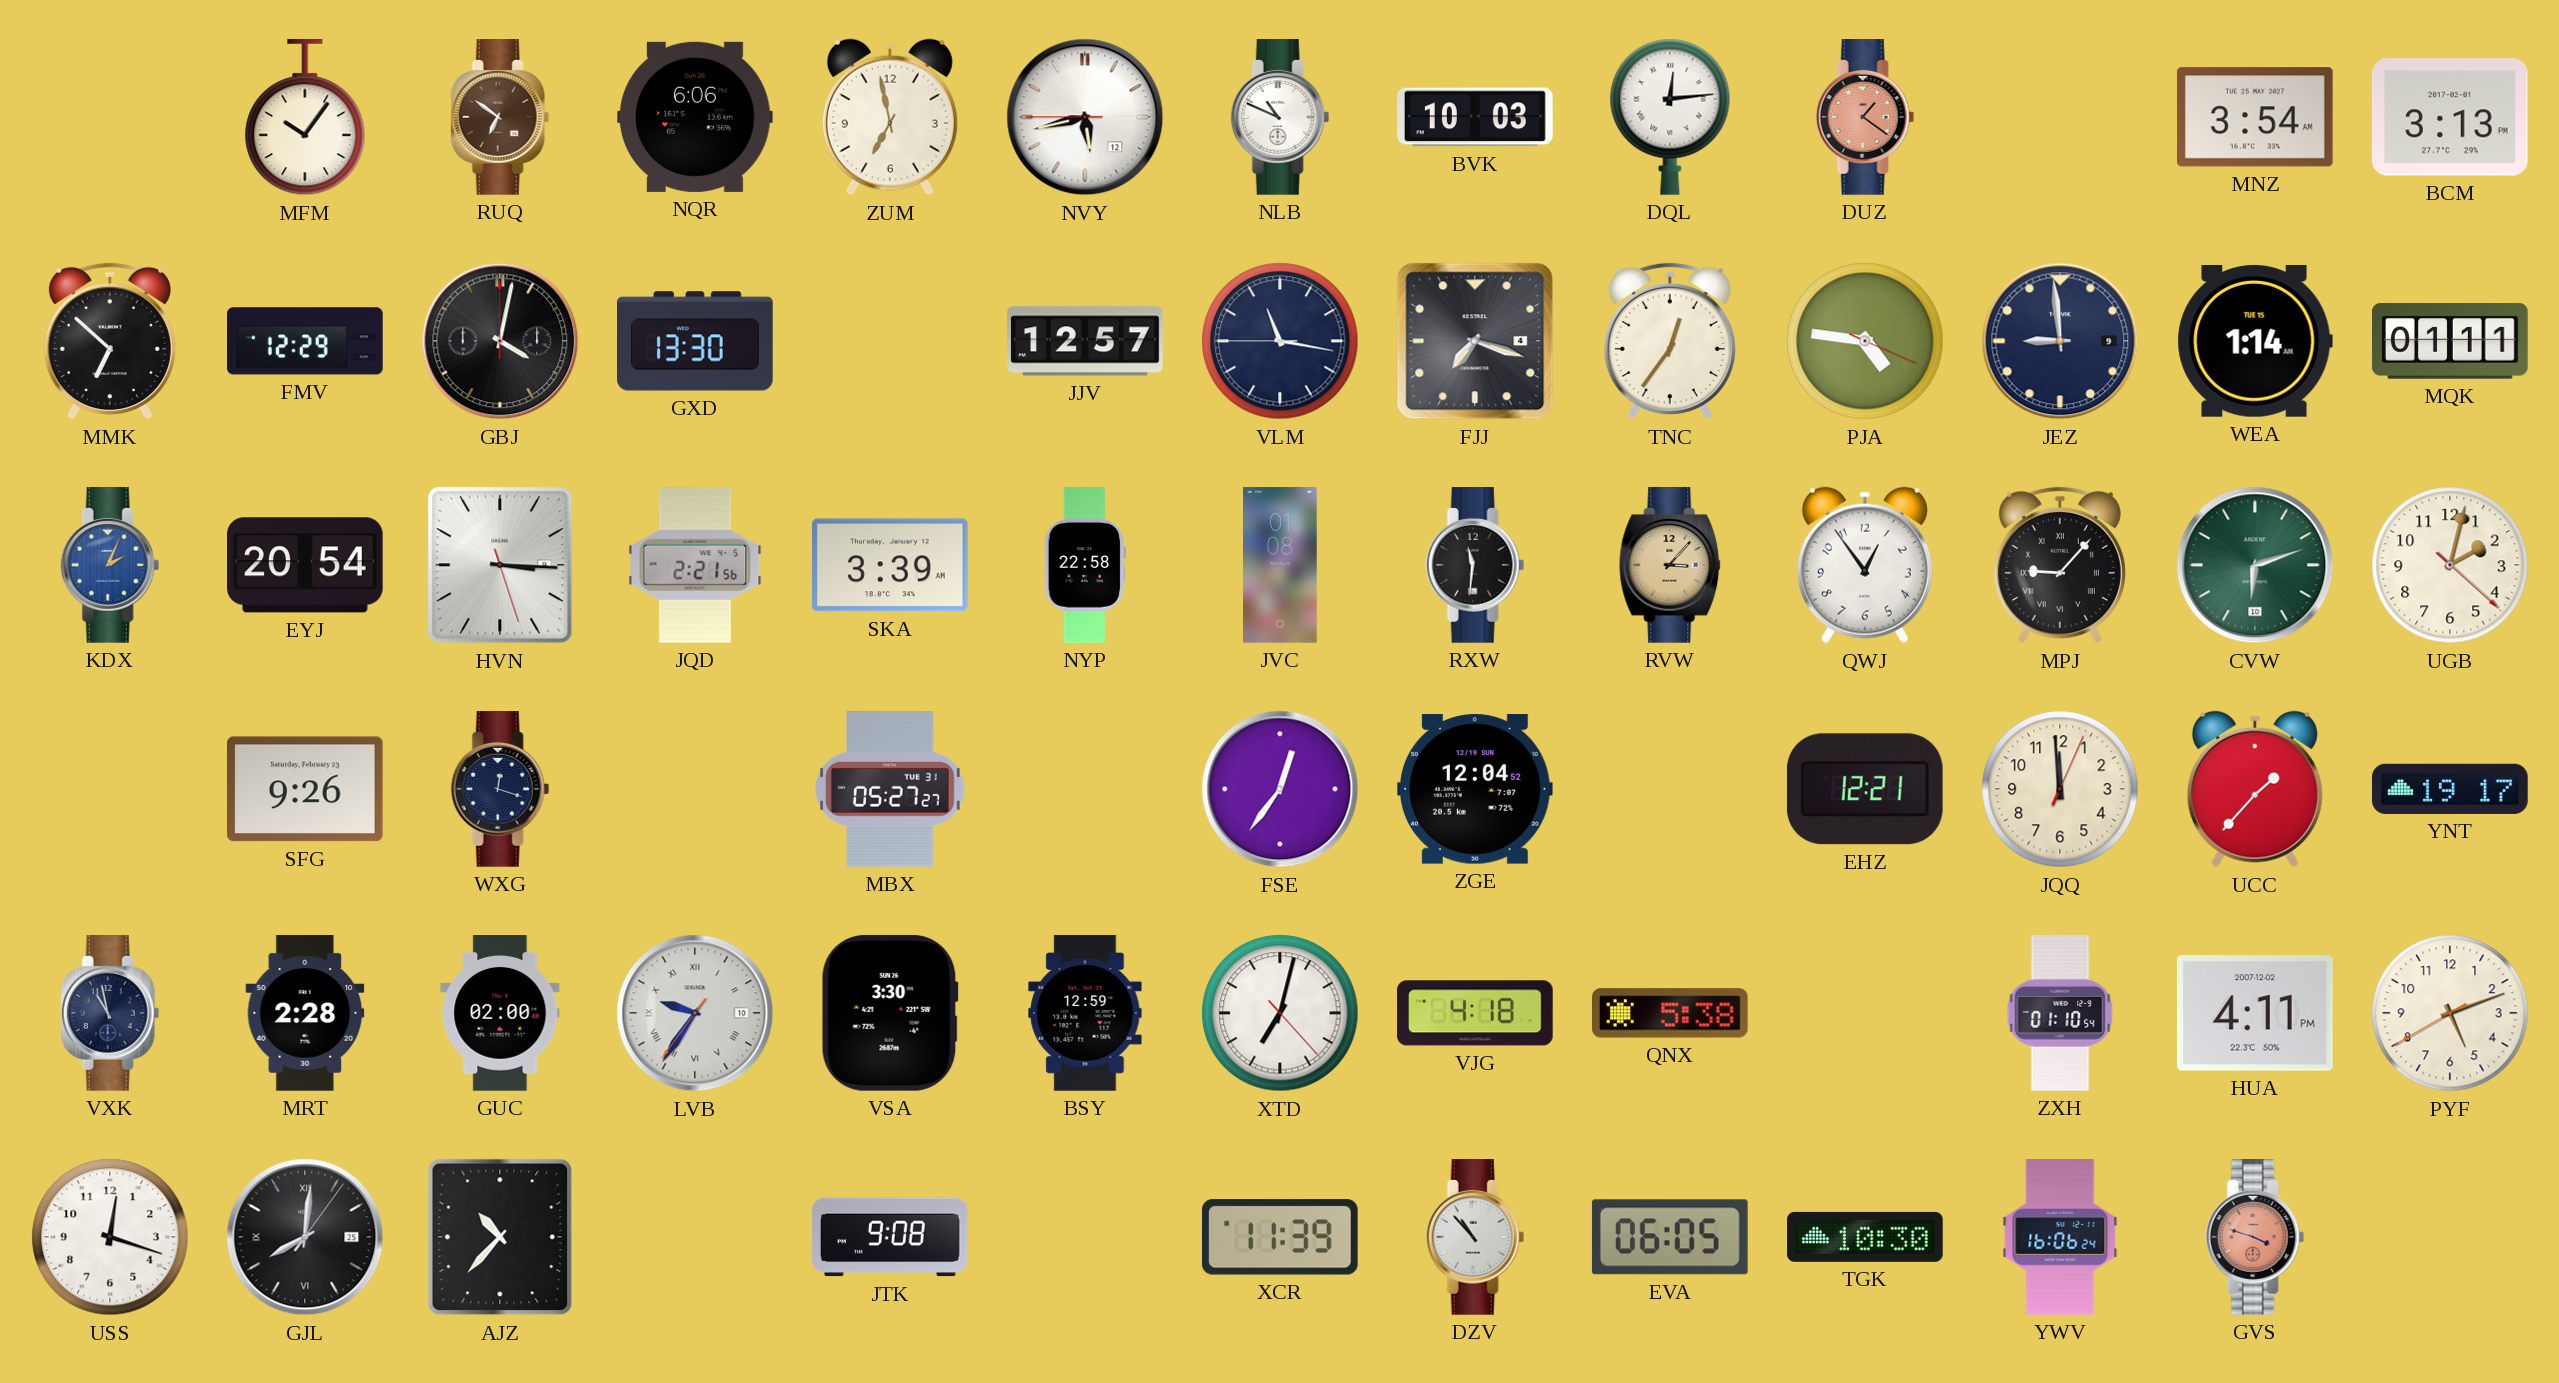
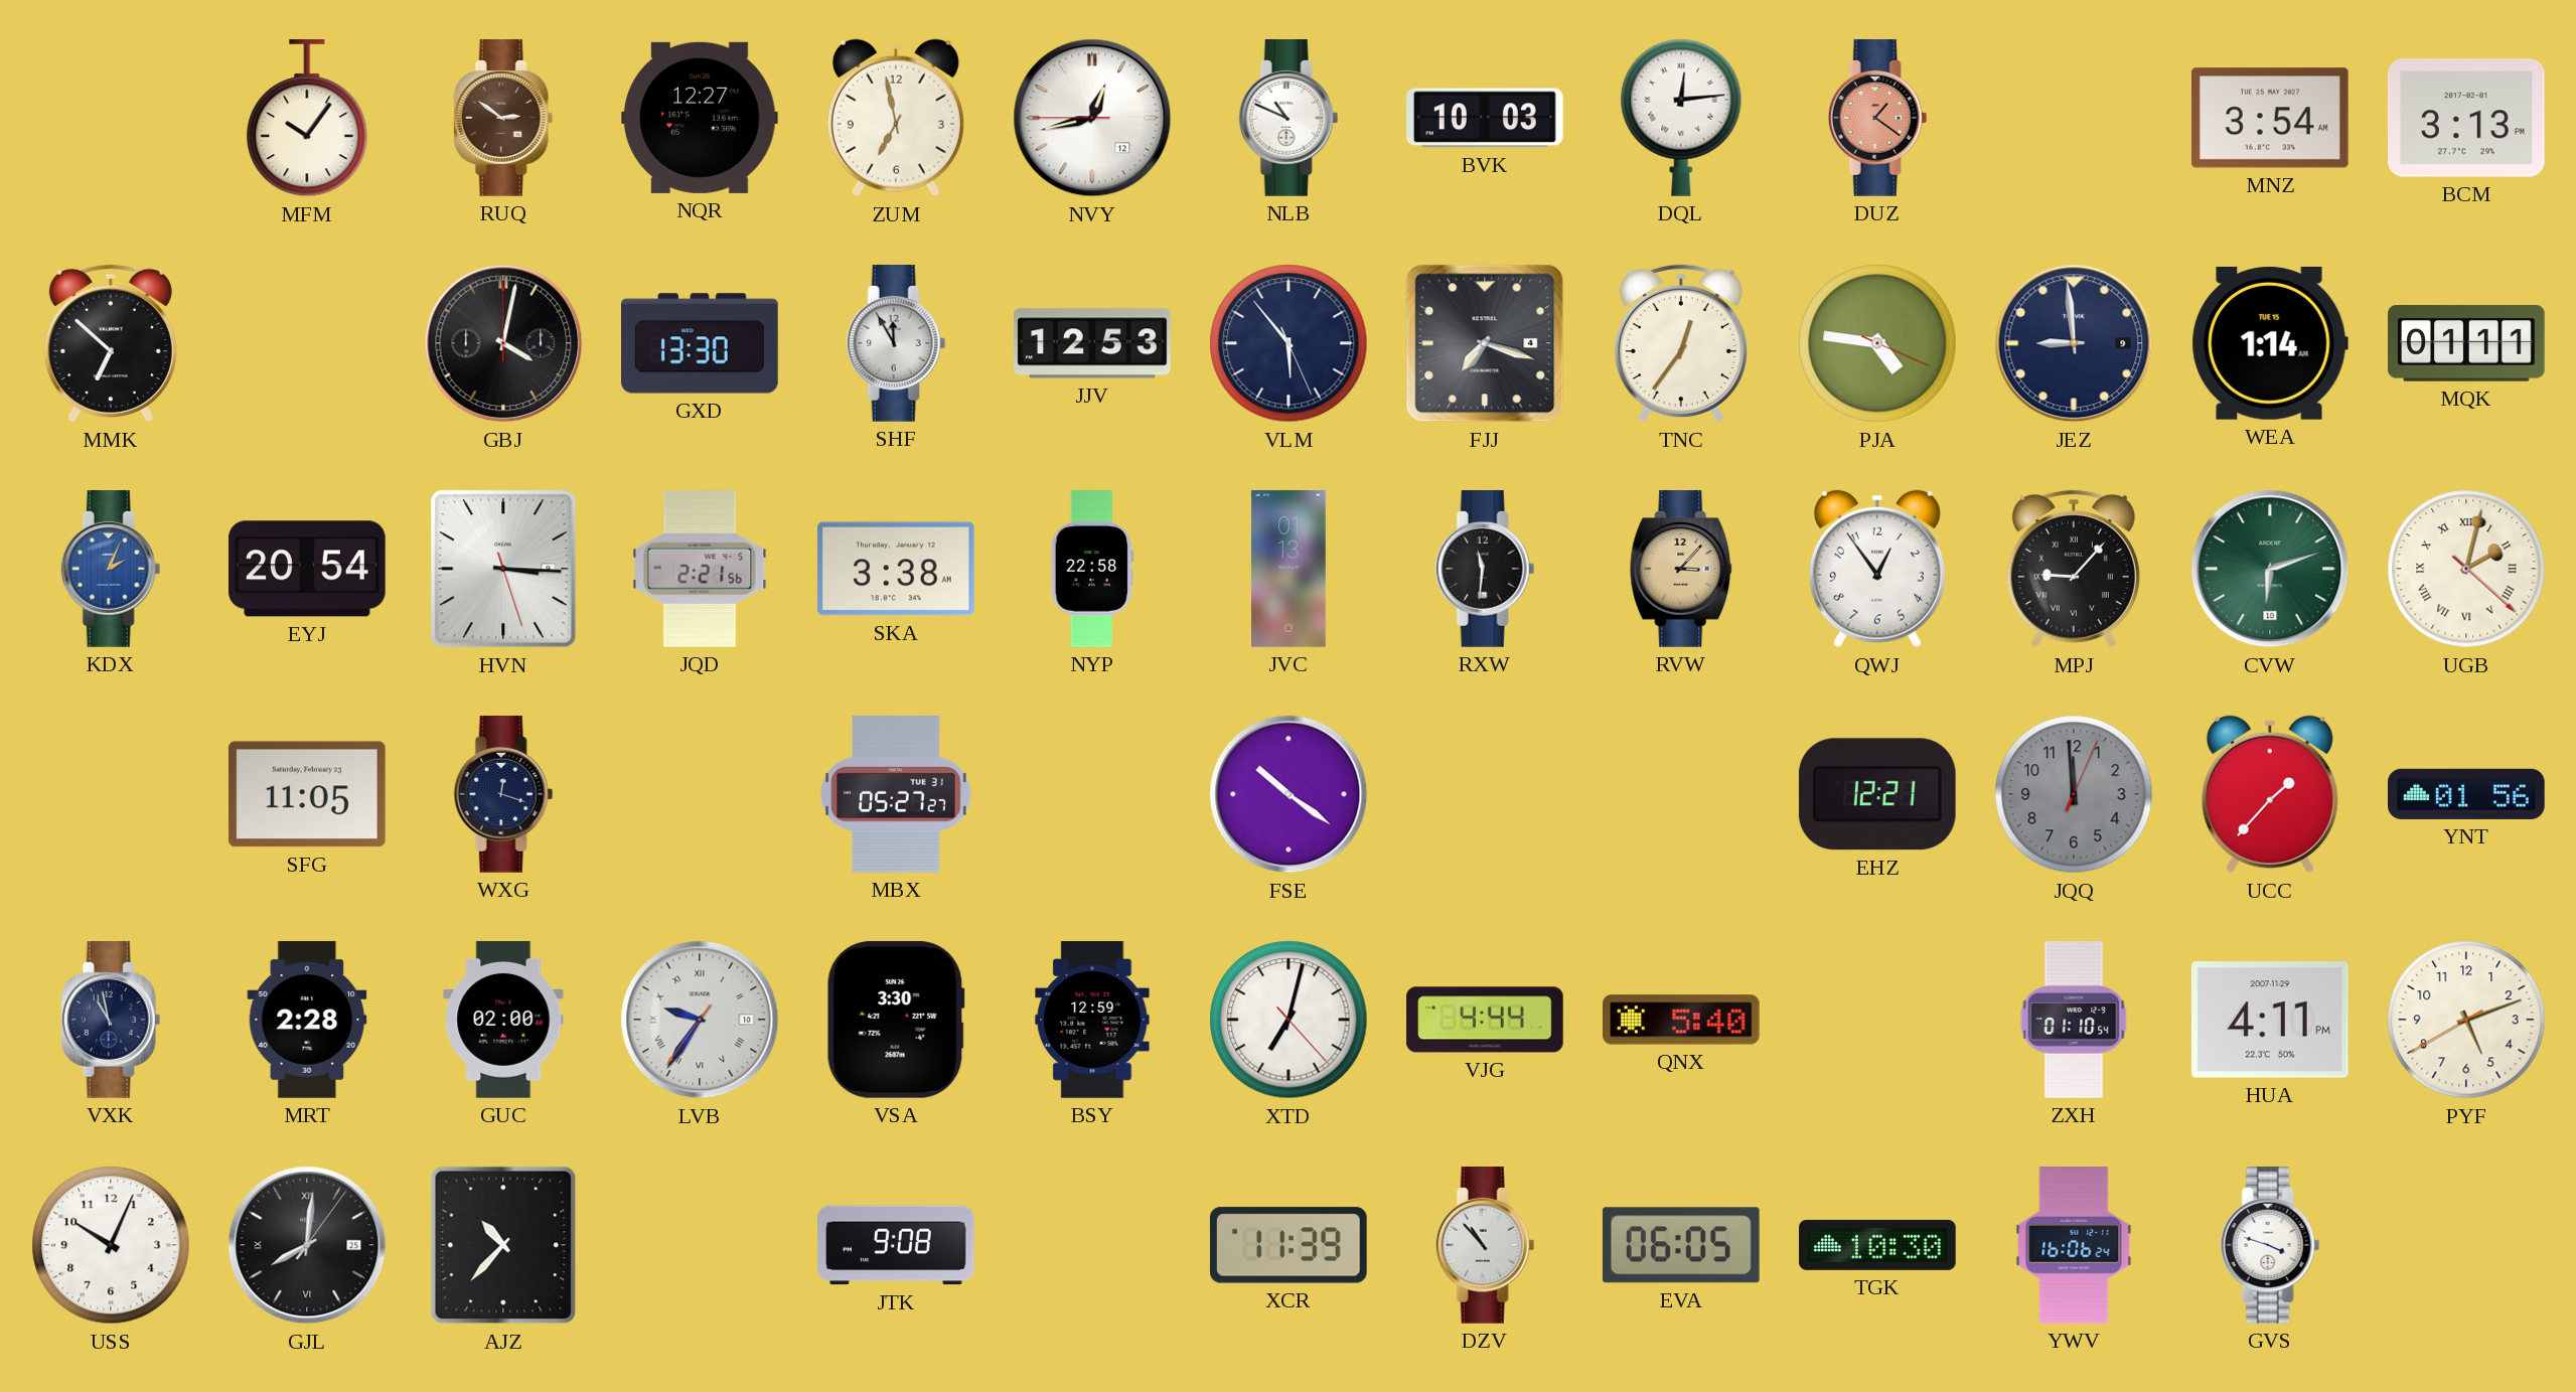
RUQ: 6:51 -> 2:51 (503, 119)
NQR: 6:06 -> 12:27 (701, 118)
NVY: 5:42 -> 12:42 (1092, 118)
FMV: 12:29 -> none (306, 341)
SHF: none -> 11:55 (896, 344)
JJV: 12:57 -> 12:53 (1092, 343)
VLM: 11:16 -> 5:53 (1289, 343)
SKA: 3:39 -> 3:38 (896, 569)
JVC: 01:08 -> 01:13 (1289, 569)
UGB numerals: Arabic -> Roman (2466, 569)
SFG: 9:26 -> 11:05 (307, 794)
FSE: 12:36 -> 10:21 (1289, 794)
ZGE: 12:04 -> none (1475, 789)
JQQ dial: cream -> grey (2074, 794)
YNT: 19:17 -> 01:56 (2466, 794)
VJG: 4:18 -> 4:44 (1485, 1020)
QNX: 5:38 -> 5:40 (1682, 1020)
HUA date: 2007-12-02 -> 2007-11-29 (2270, 1020)
USS: 12:18 -> 10:04 (111, 1245)
GVS dial: salmon -> white (2270, 1246)
